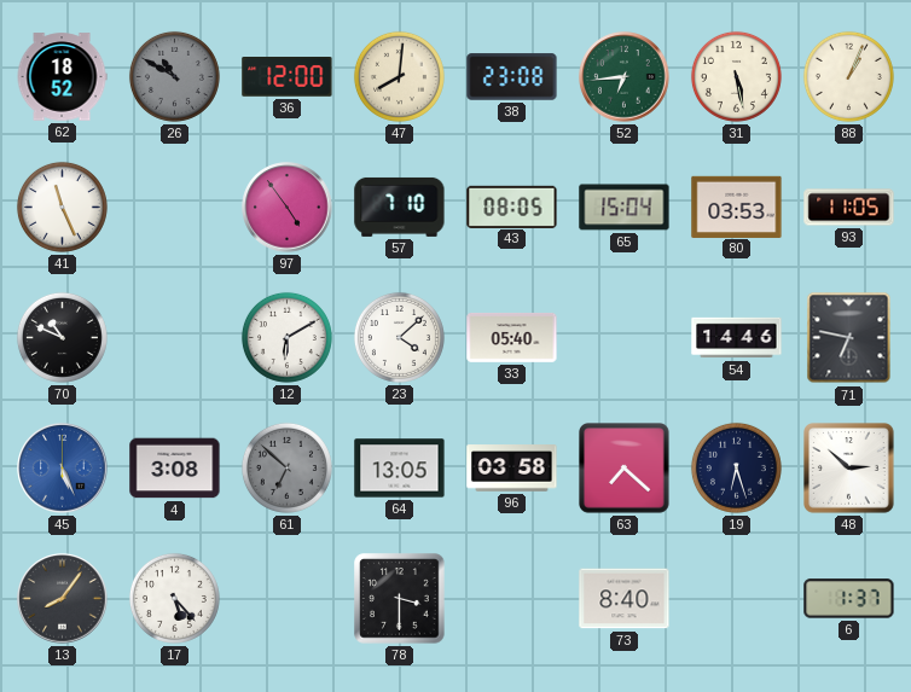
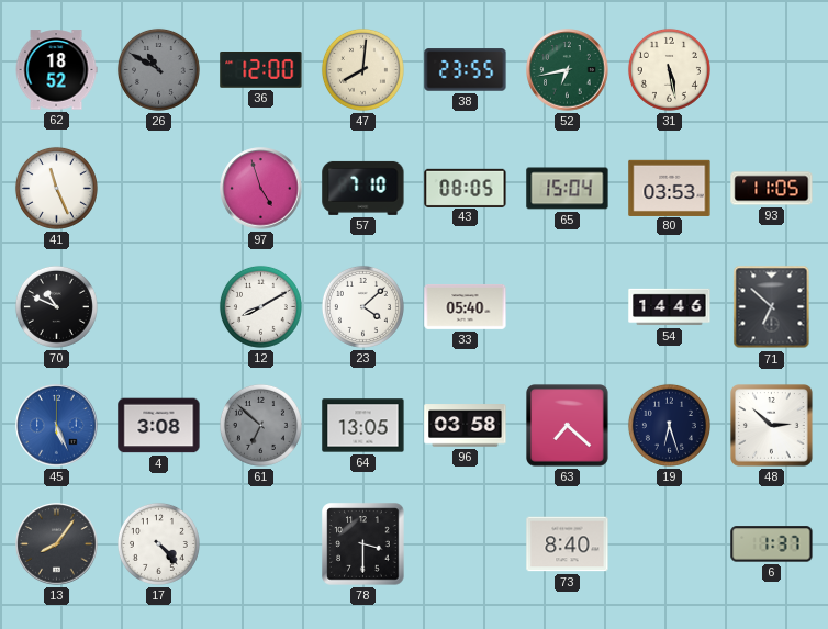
38: 23:08 -> 23:55 (466, 70)
52: 6:44 -> 6:43 (568, 70)
88: 1:04 -> none (848, 76)
97: 4:54 -> 4:57 (261, 189)
12: 6:10 -> 8:10 (260, 306)
71: 6:47 -> 6:52 (772, 307)
17: 5:23 -> 4:23 (158, 543)
